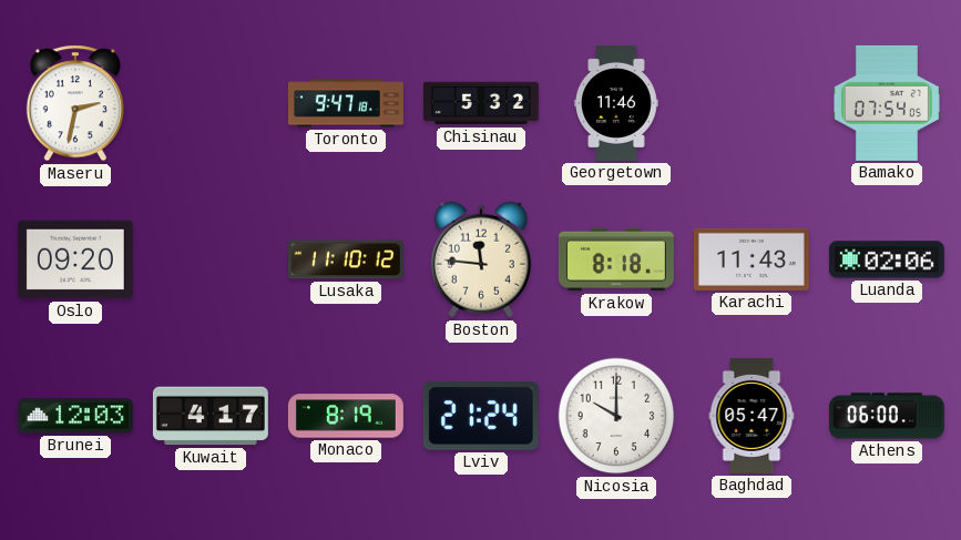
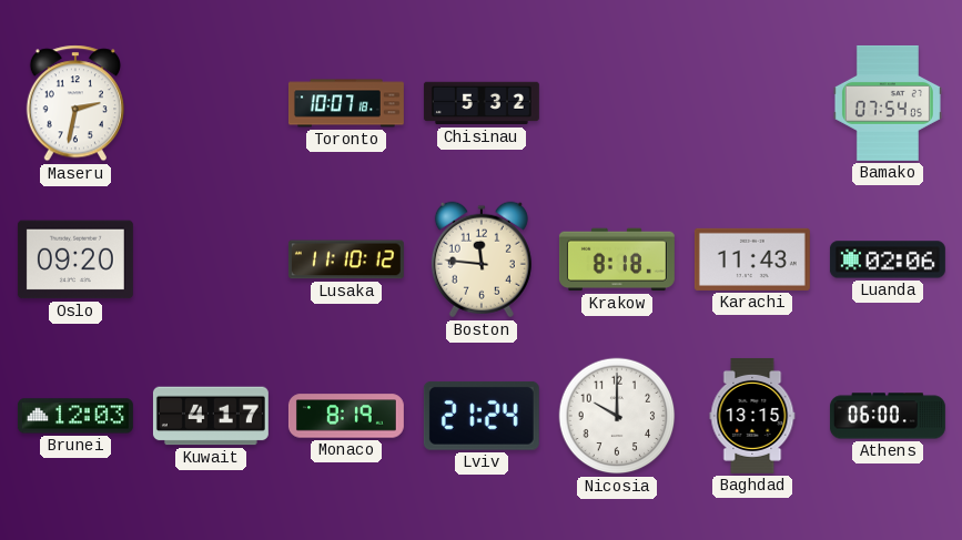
Toronto: 9:47 -> 10:07 (346, 103)
Georgetown: 11:46 -> none (617, 103)
Baghdad: 05:47 -> 13:15 (752, 416)
